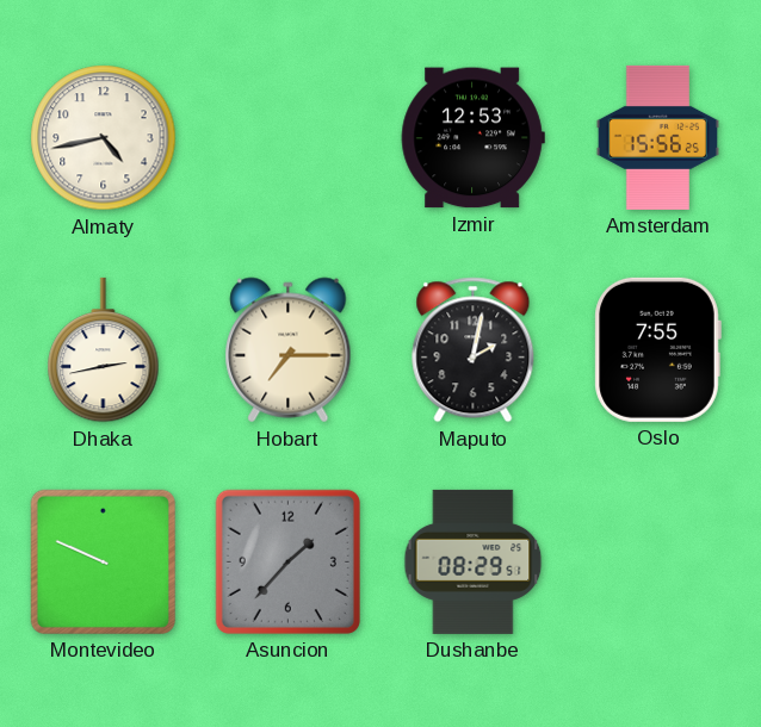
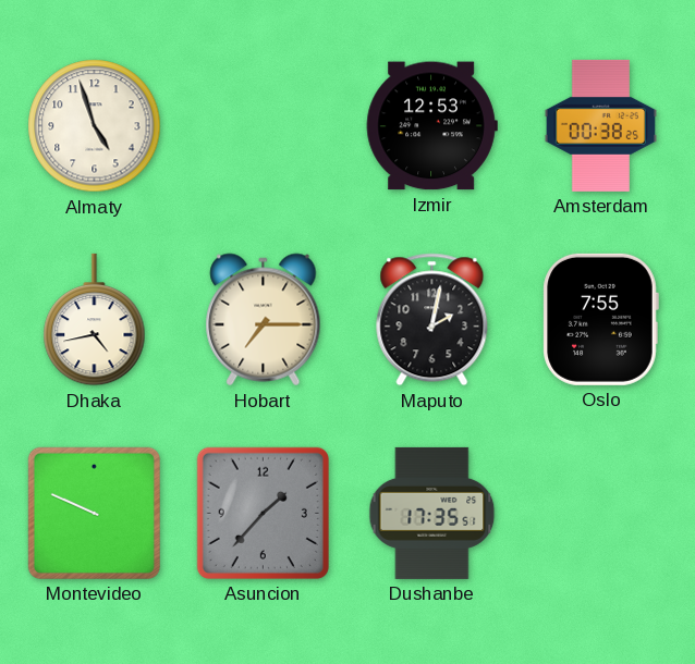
Almaty: 4:43 -> 4:57 (95, 126)
Amsterdam: 15:56 -> 00:38 (600, 125)
Dhaka: 2:43 -> 4:43 (95, 320)
Dushanbe: 08:29 -> 17:35 (432, 513)
